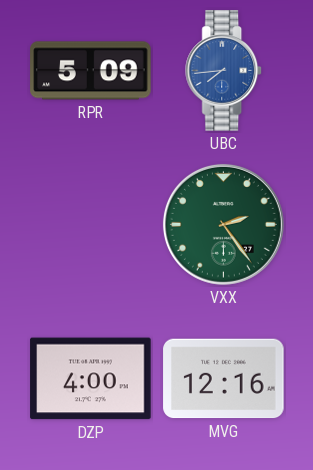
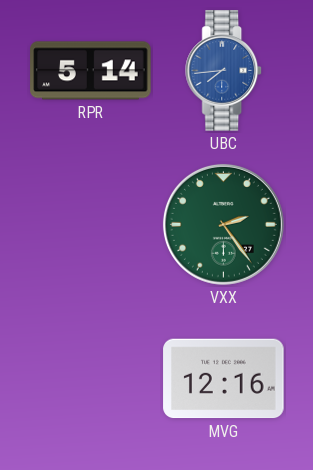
RPR: 5:09 -> 5:14 (91, 71)
DZP: 4:00 -> none (91, 379)
